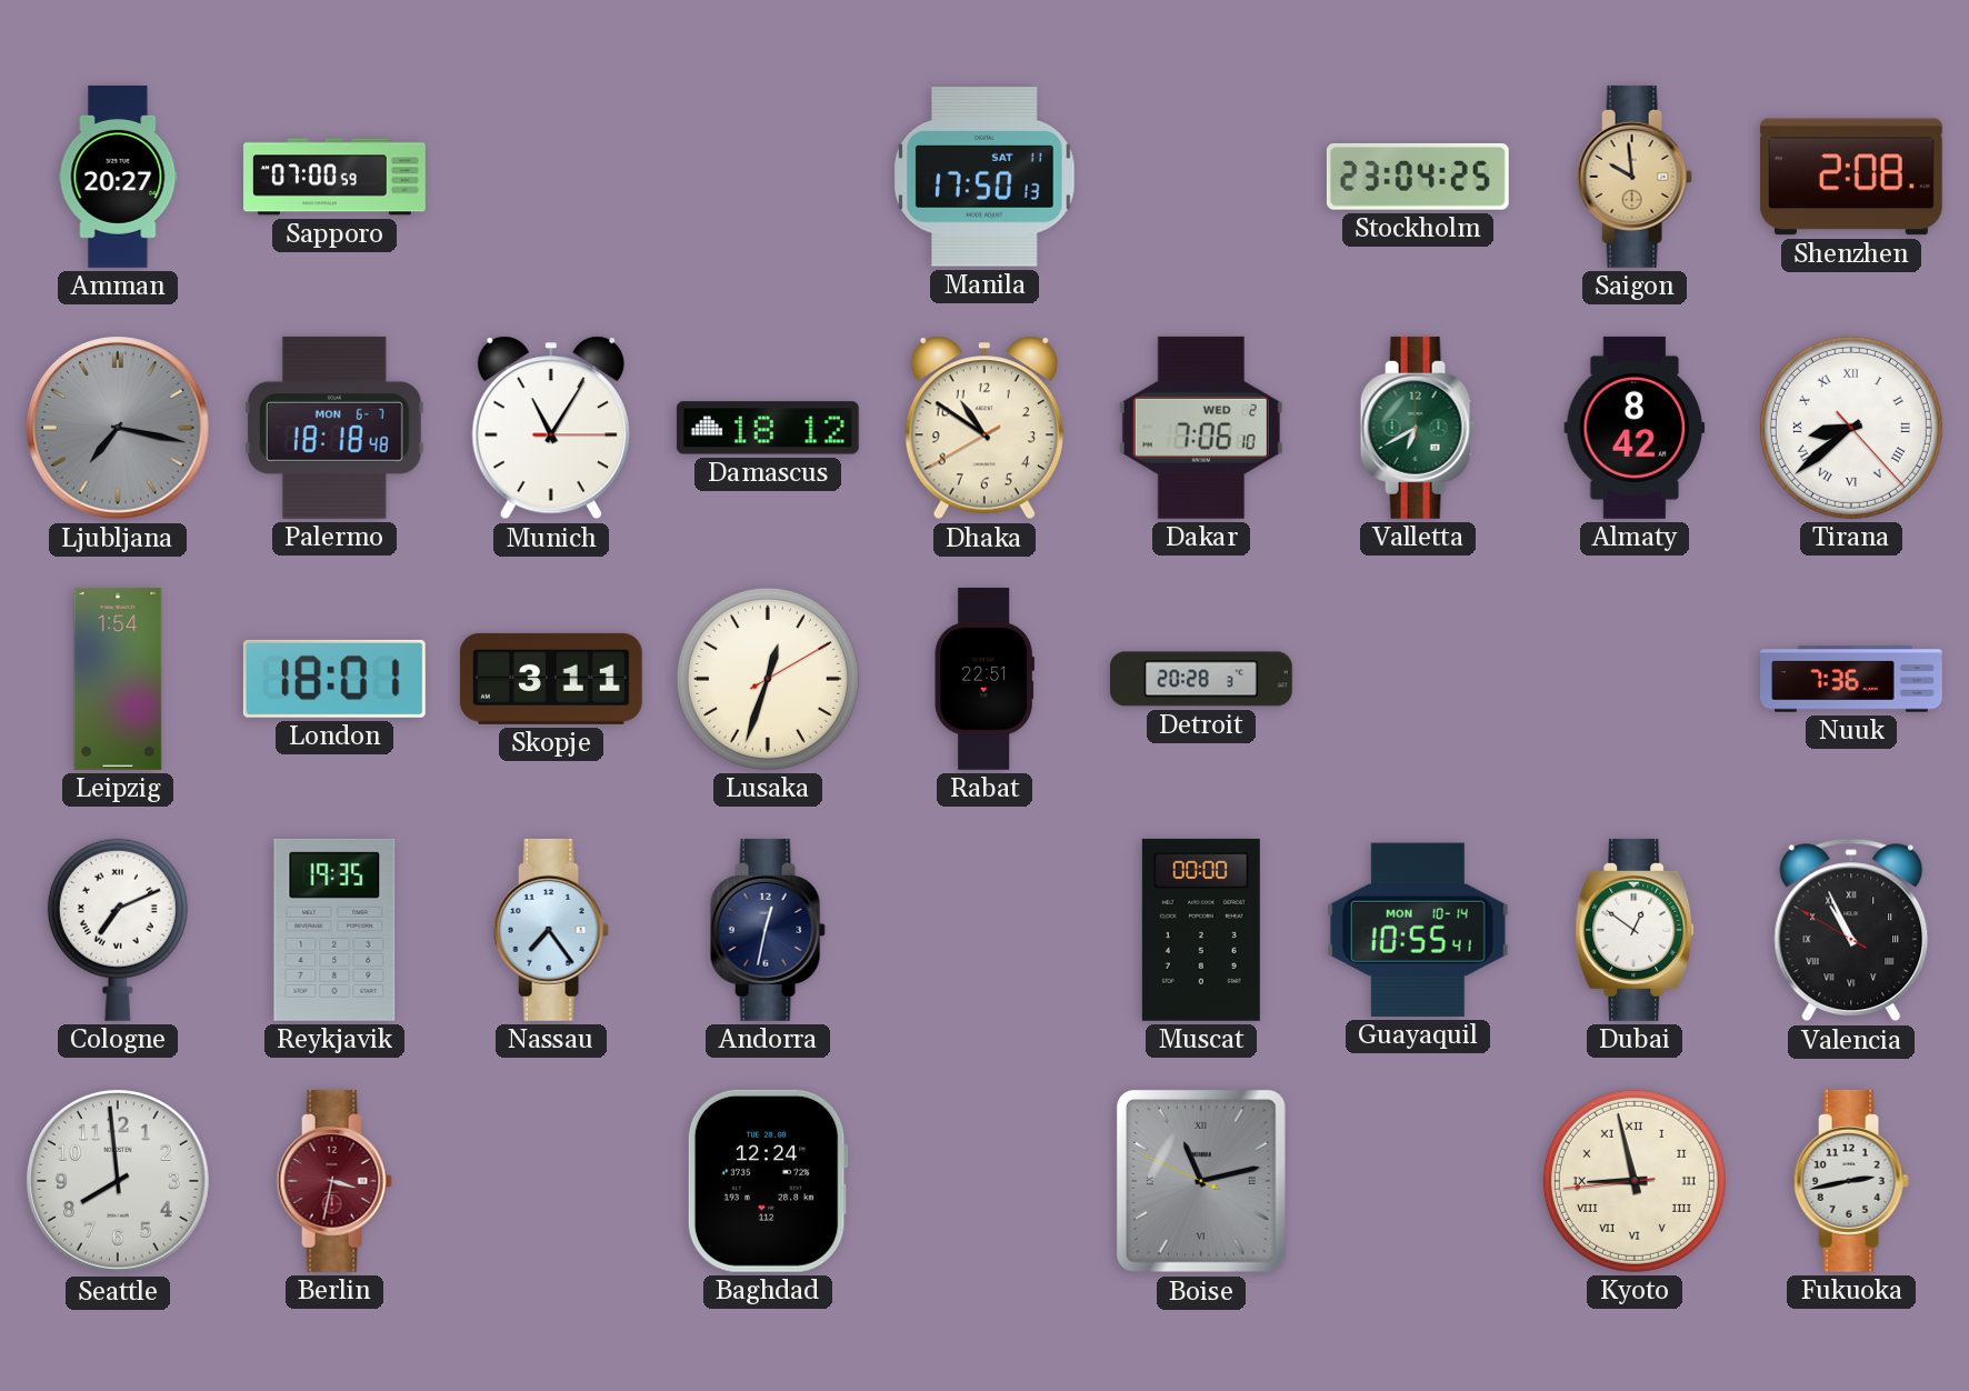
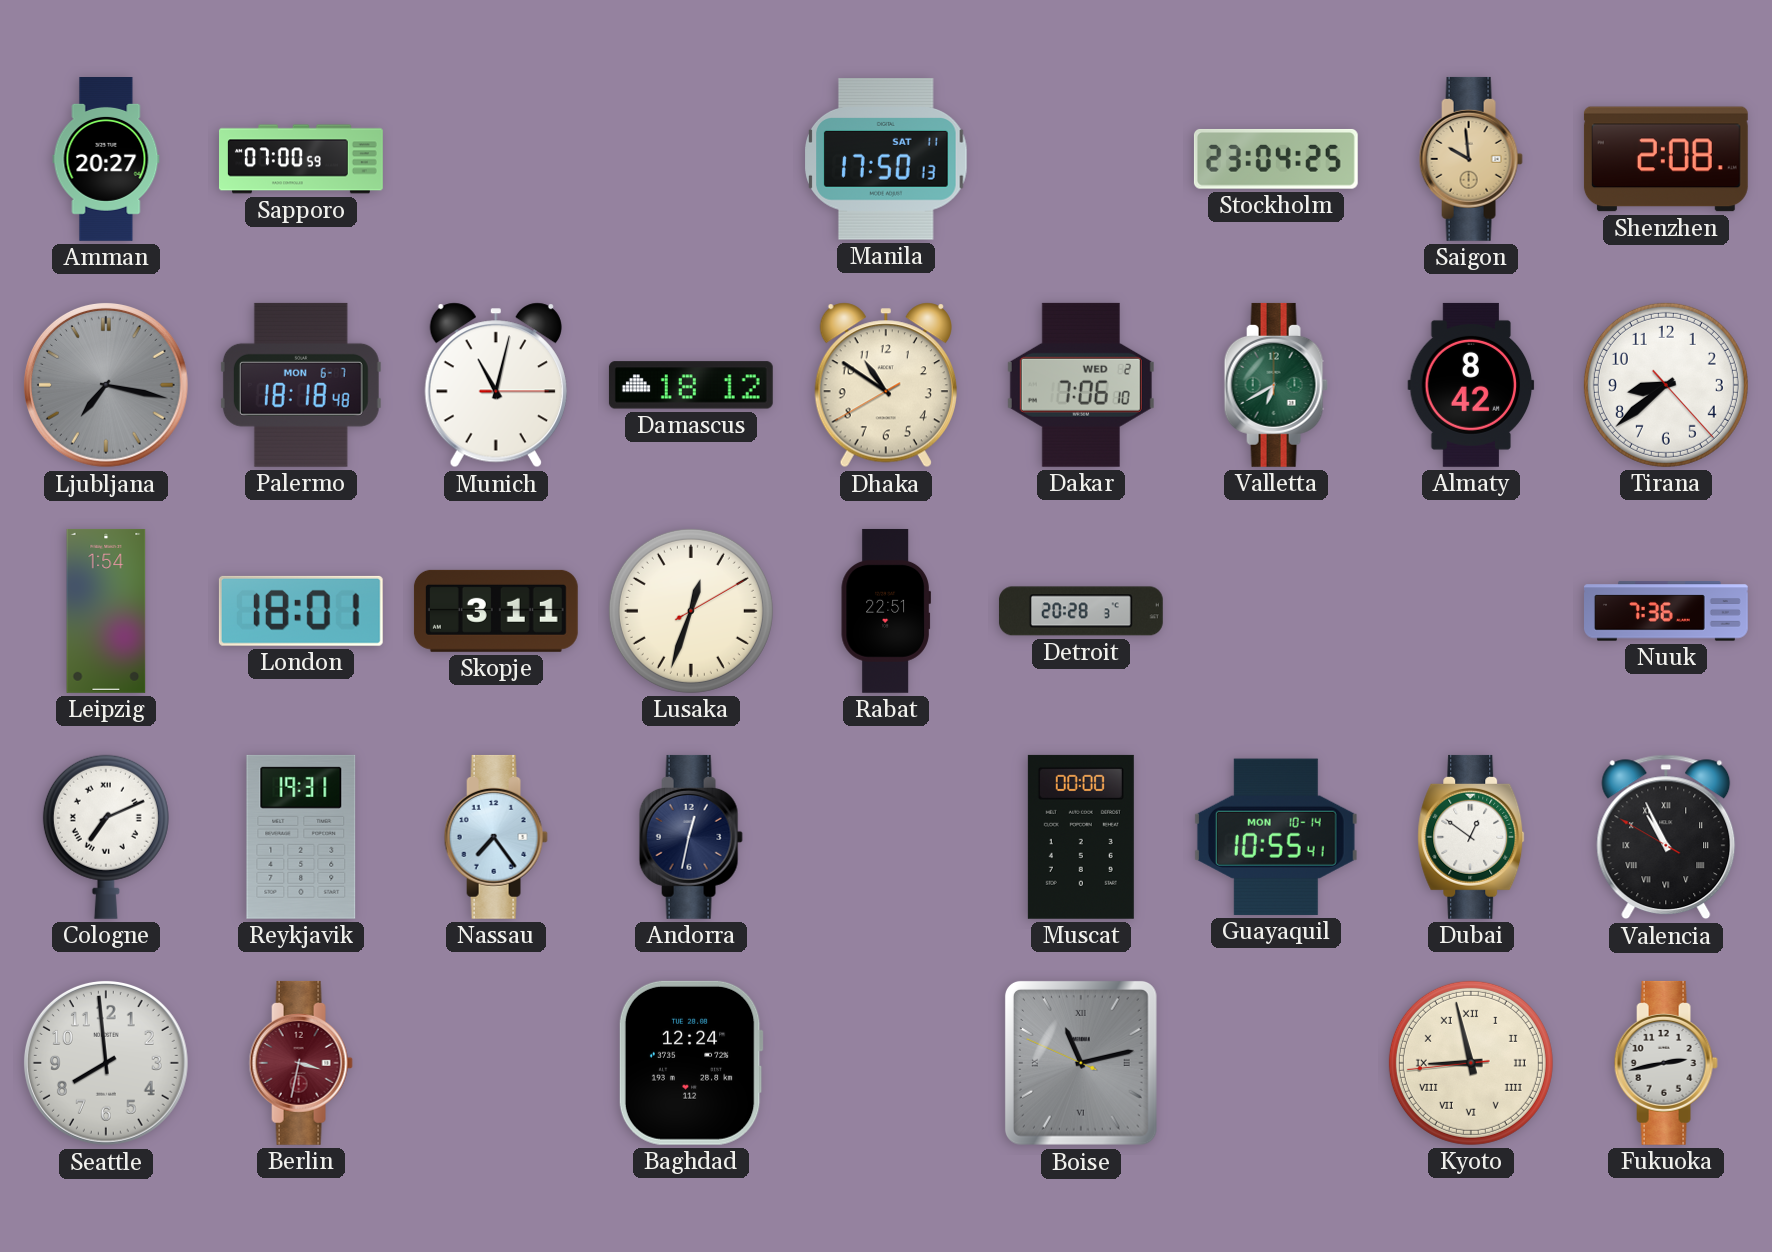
Munich: 11:05 -> 11:02 (496, 385)
Tirana numerals: Roman -> Arabic (1666, 385)
Reykjavik: 19:35 -> 19:31 (301, 837)
